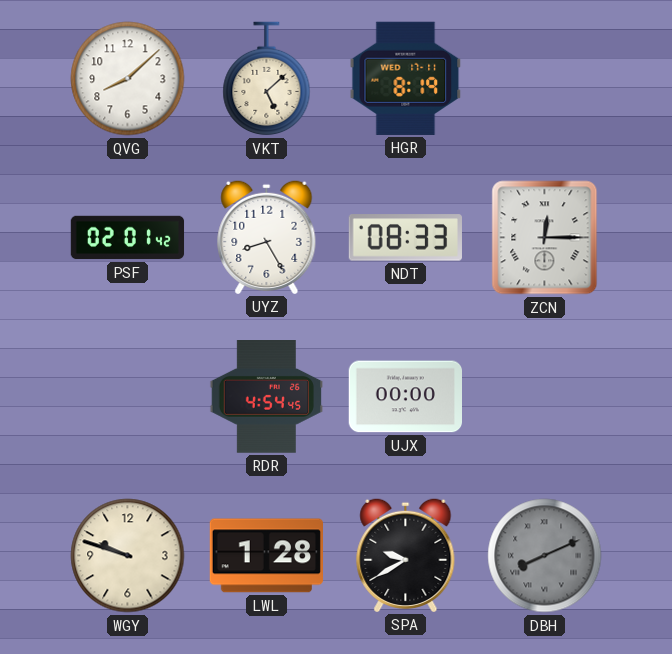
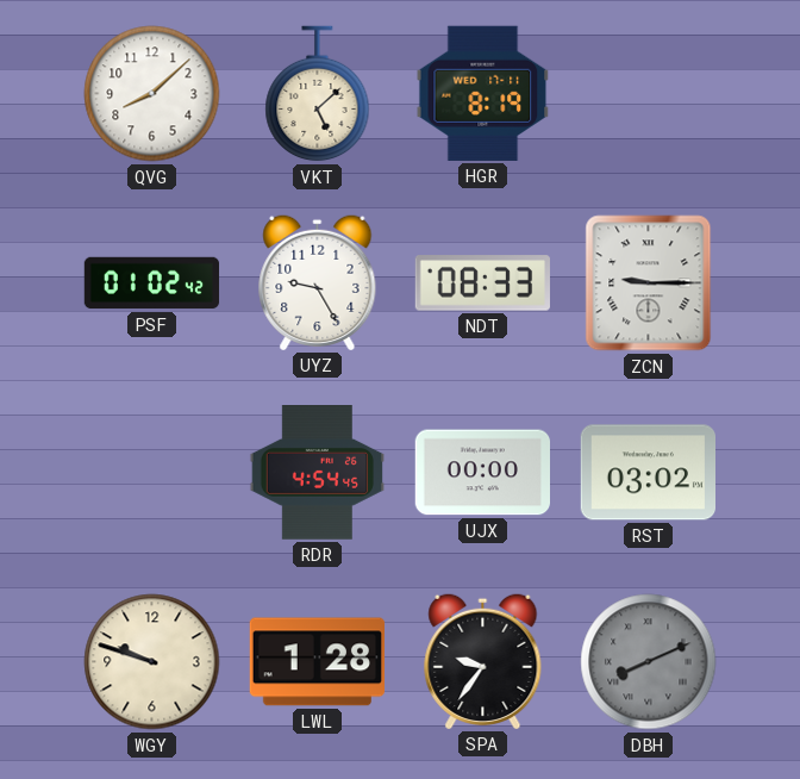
PSF: 02:01 -> 01:02 (152, 283)
UYZ: 8:25 -> 9:25 (318, 282)
ZCN: 12:15 -> 9:15 (649, 283)
RST: none -> 03:02 (648, 473)
SPA: 9:40 -> 9:36 (483, 661)
